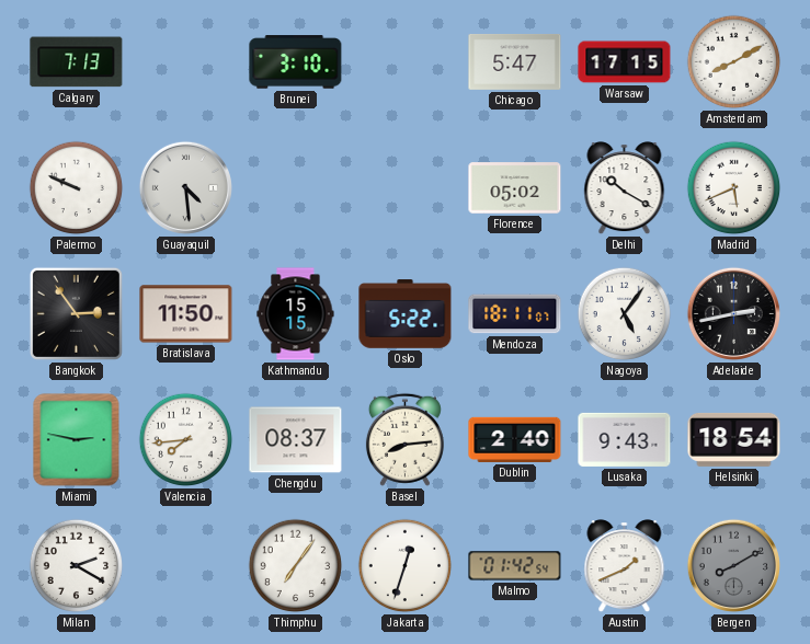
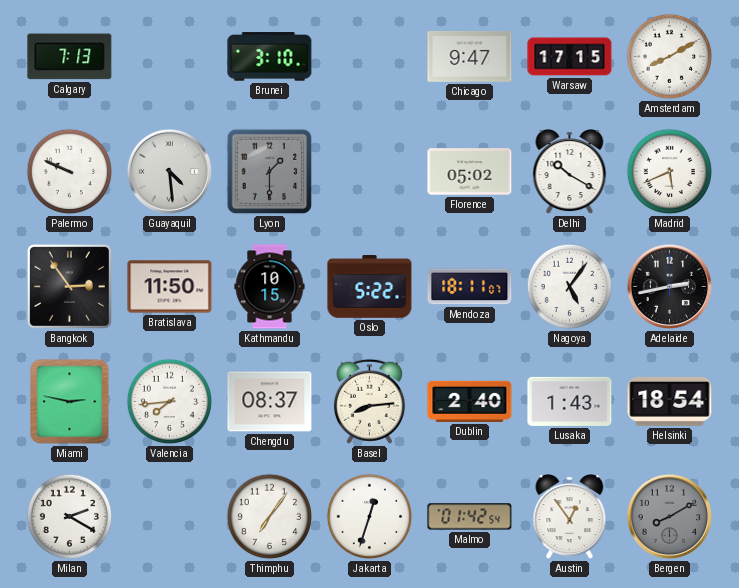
Chicago: 5:47 -> 9:47 (470, 56)
Lyon: none -> 1:30 (270, 172)
Kathmandu: 15:15 -> 10:15 (270, 287)
Lusaka: 9:43 -> 1:43 (570, 401)
Austin: 1:41 -> 12:54 (570, 517)
